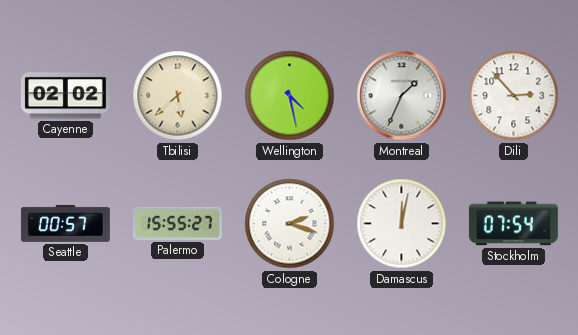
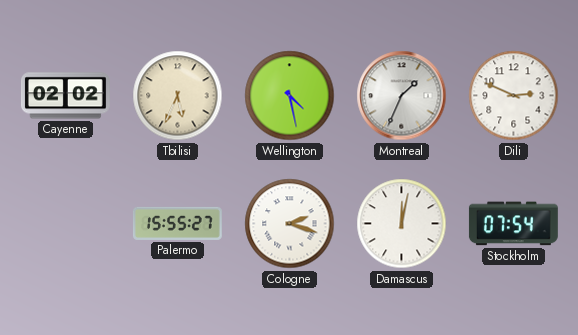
Tbilisi: 5:38 -> 5:34 (178, 96)
Dili: 2:53 -> 2:49 (514, 96)
Seattle: 00:57 -> none (65, 223)
